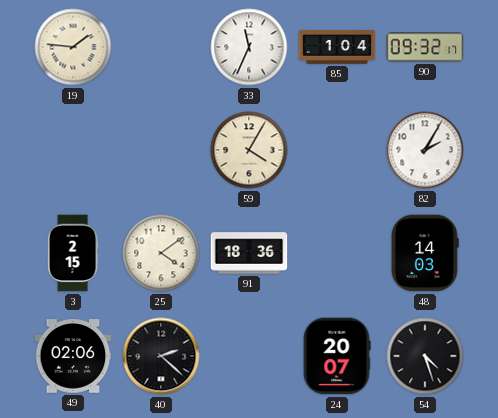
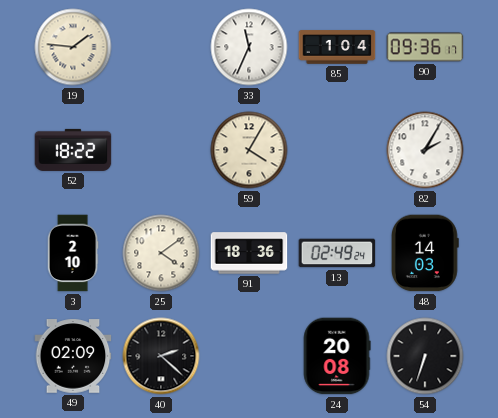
90: 09:32 -> 09:36 (425, 47)
52: none -> 18:22 (73, 150)
3: 2:15 -> 2:10 (73, 253)
13: none -> 02:49 (337, 253)
49: 02:06 -> 02:09 (73, 356)
24: 20:07 -> 20:08 (337, 356)
54: 4:27 -> 6:33 (425, 356)
